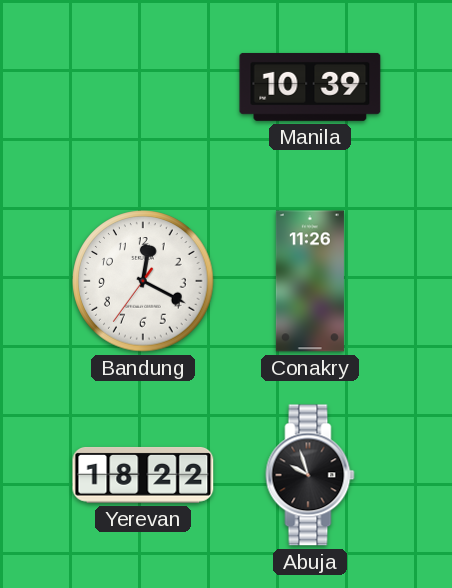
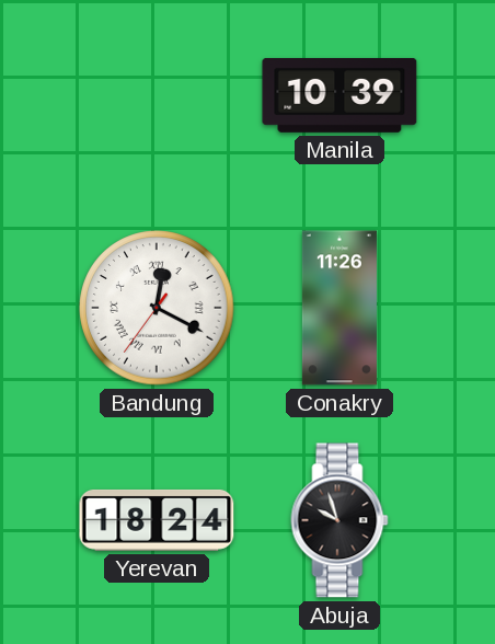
Bandung numerals: Arabic -> Roman (157, 308)
Yerevan: 18:22 -> 18:24 (157, 520)
